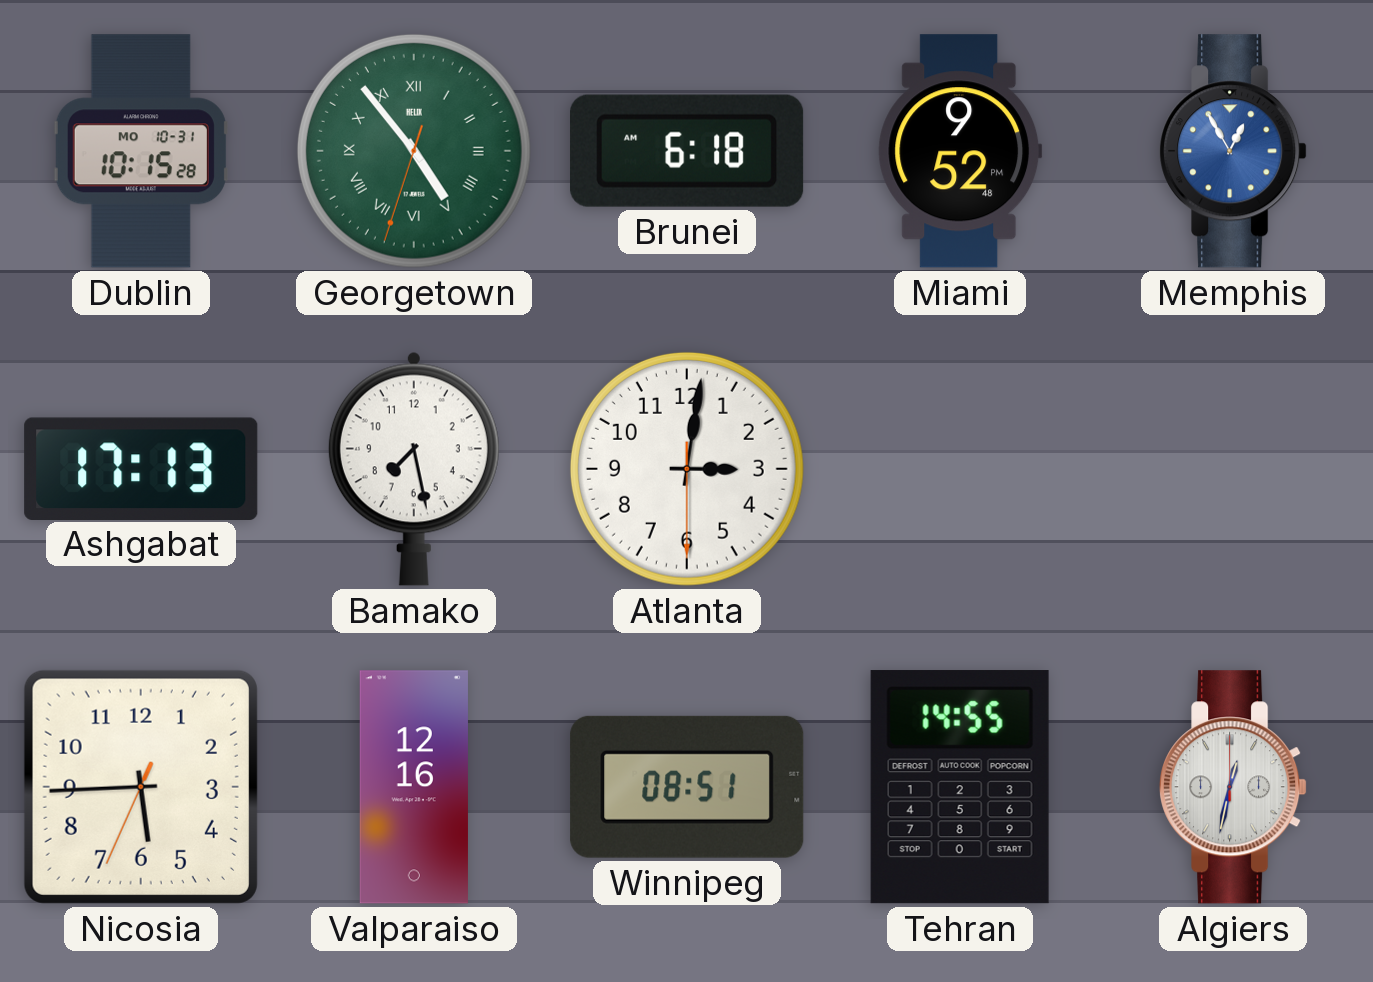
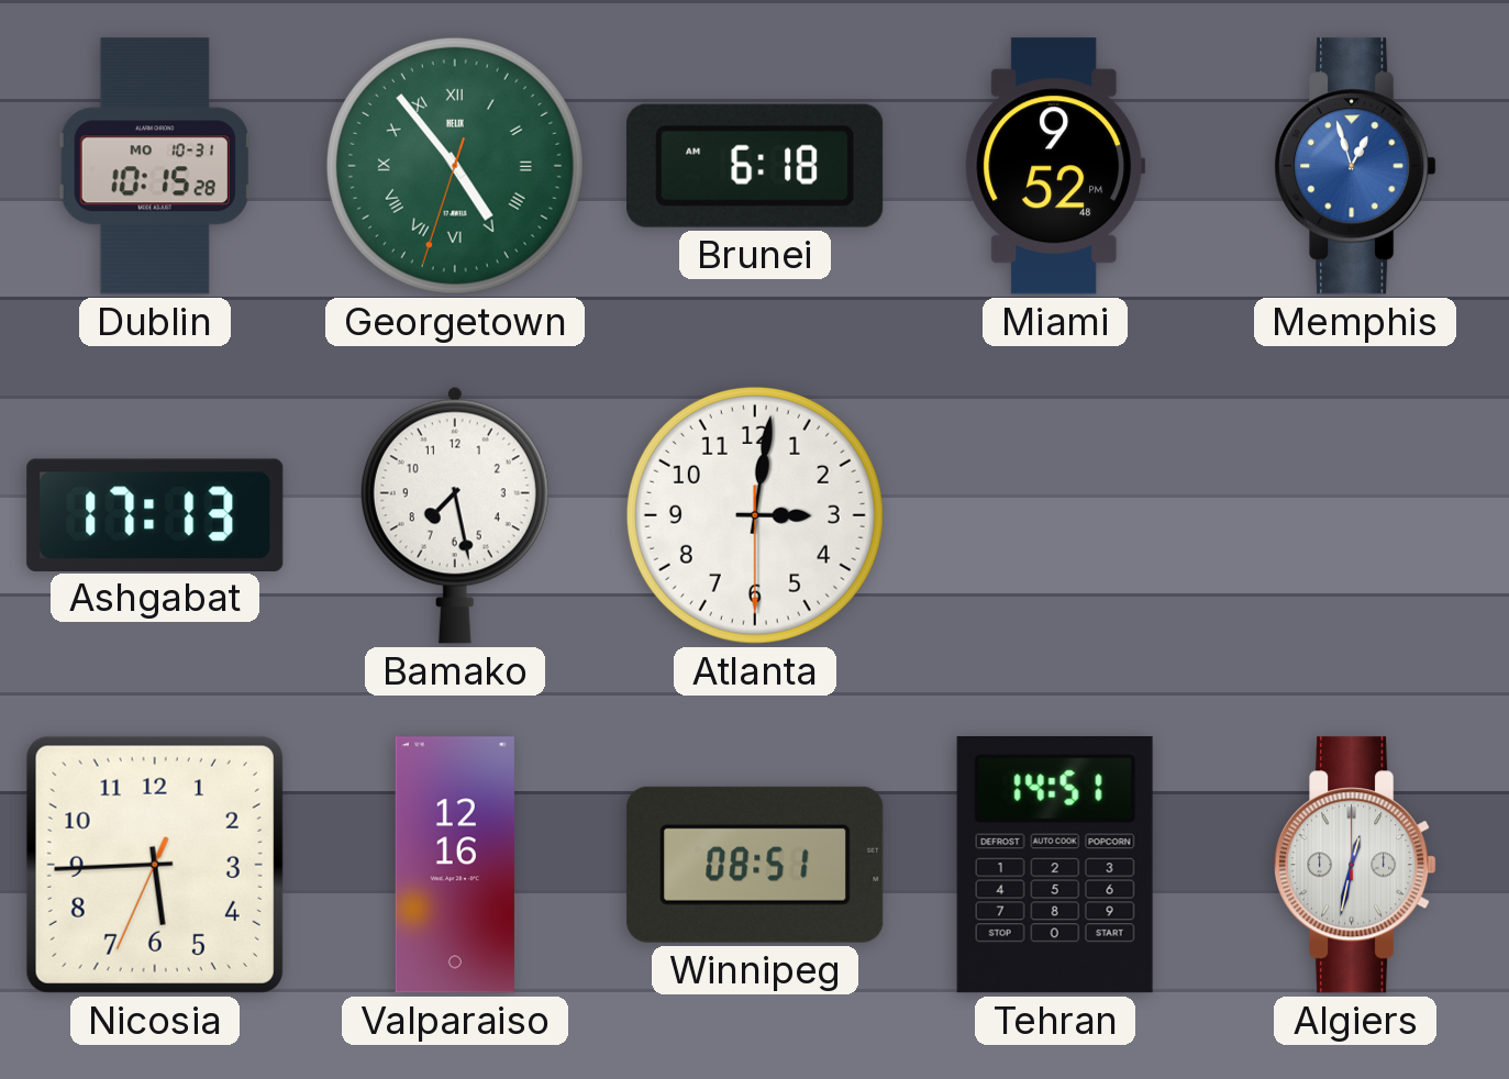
Memphis: 12:55 -> 12:57 (1355, 166)
Tehran: 14:55 -> 14:51 (1055, 865)
